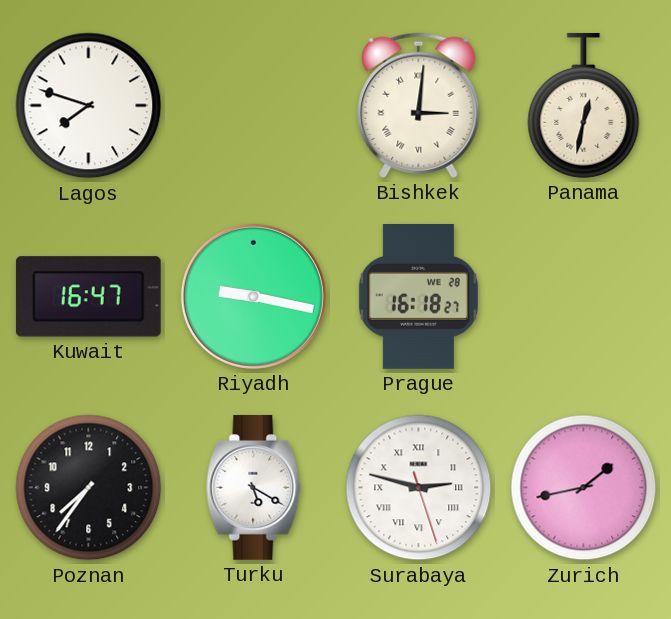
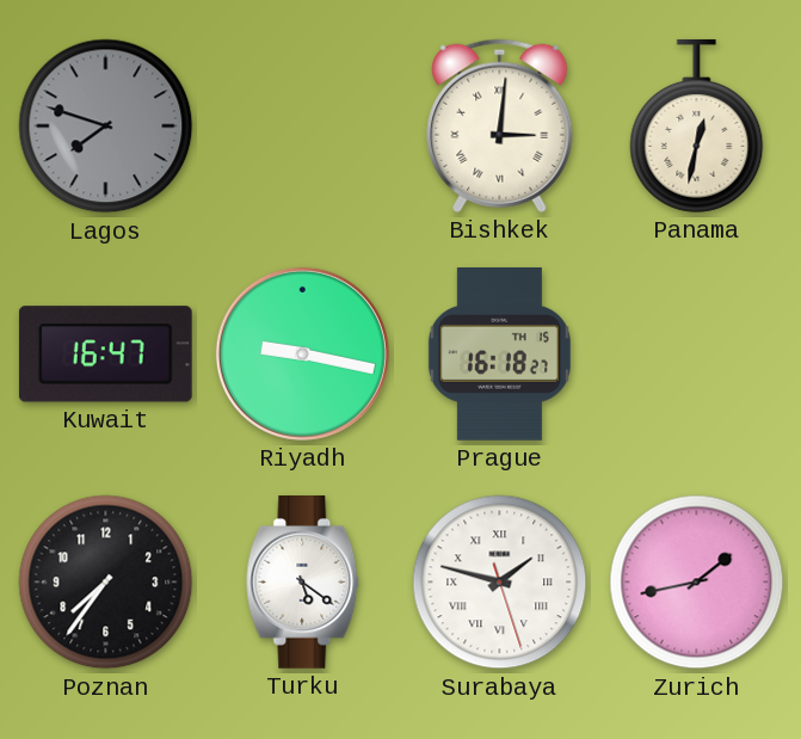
Lagos dial: white -> grey (106, 127)
Prague date: WE 28 -> TH 15 (499, 355)
Turku: 5:20 -> 5:21 (303, 583)
Surabaya: 2:47 -> 1:47 (500, 583)
